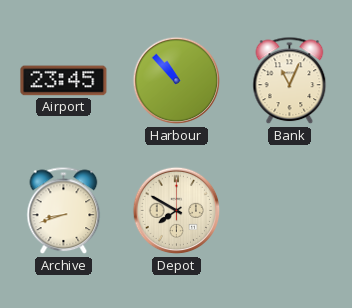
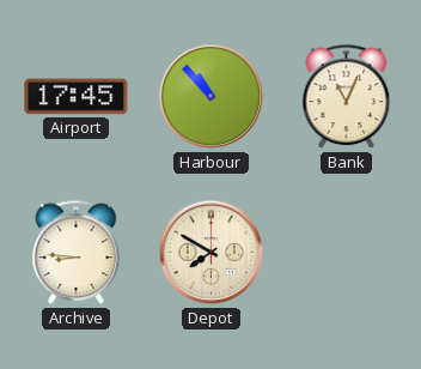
Airport: 23:45 -> 17:45 (77, 97)
Archive: 8:42 -> 8:46 (77, 253)
